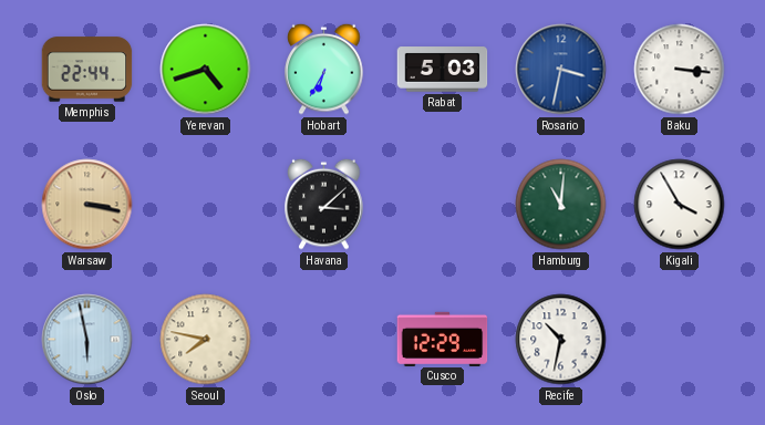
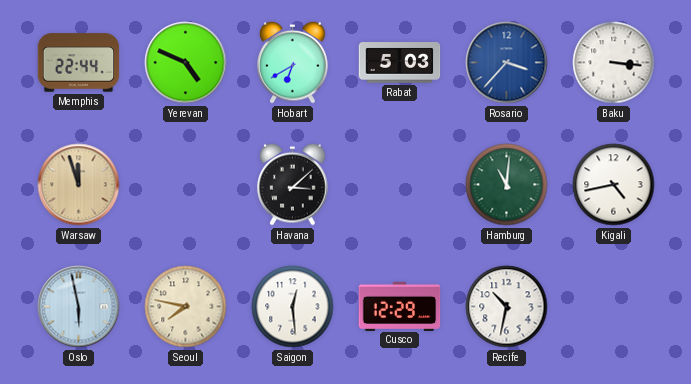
Yerevan: 4:42 -> 4:49 (186, 63)
Hobart: 6:35 -> 6:40 (293, 62)
Rosario: 3:32 -> 3:37 (507, 63)
Warsaw: 3:17 -> 11:57 (79, 185)
Kigali: 3:55 -> 4:43 (614, 185)
Saigon: none -> 12:29 (293, 307)
